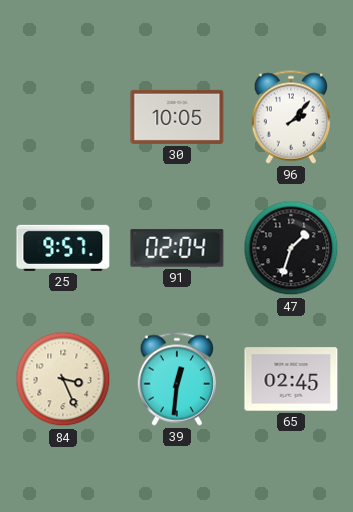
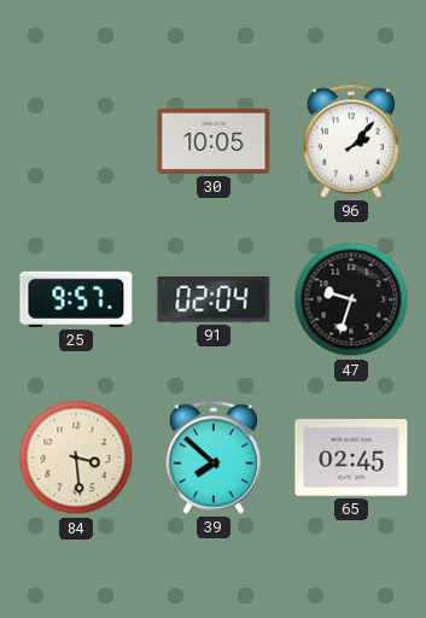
47: 1:33 -> 9:33 (351, 299)
84: 3:26 -> 3:29 (76, 457)
39: 12:31 -> 7:52 (212, 457)
